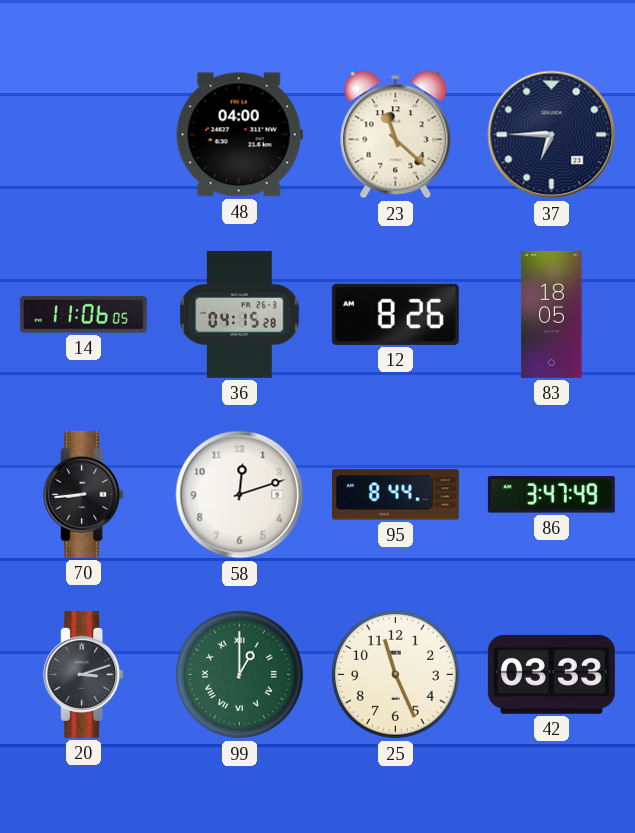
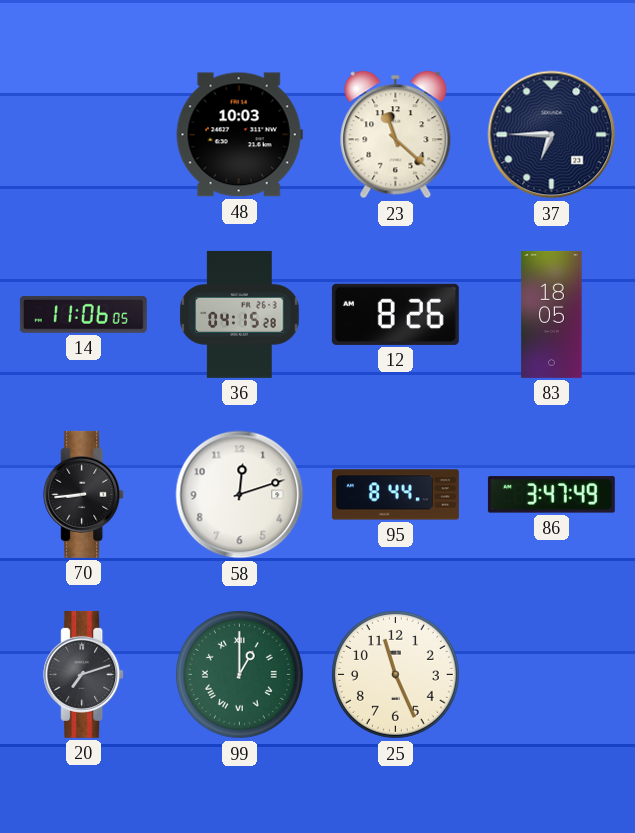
48: 04:00 -> 10:03 (239, 135)
20: 3:12 -> 7:12 (84, 674)
42: 03:33 -> none (551, 674)
